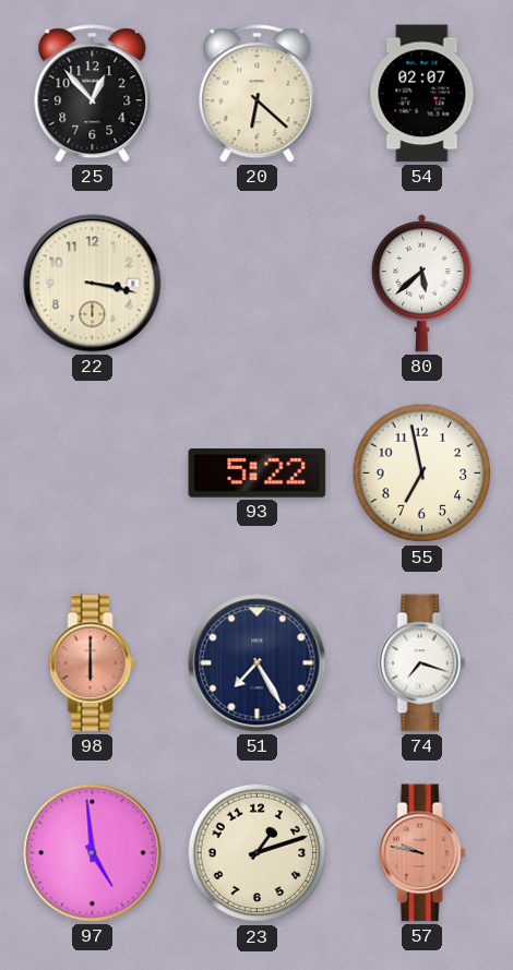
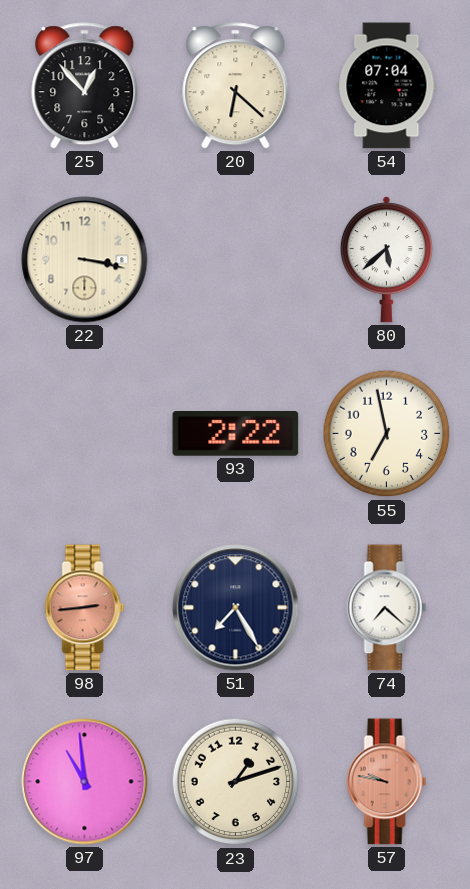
54: 02:07 -> 07:04 (387, 86)
93: 5:22 -> 2:22 (236, 434)
98: 6:00 -> 2:44 (85, 608)
74: 7:18 -> 7:22 (387, 608)
97: 4:59 -> 10:59 (85, 782)
